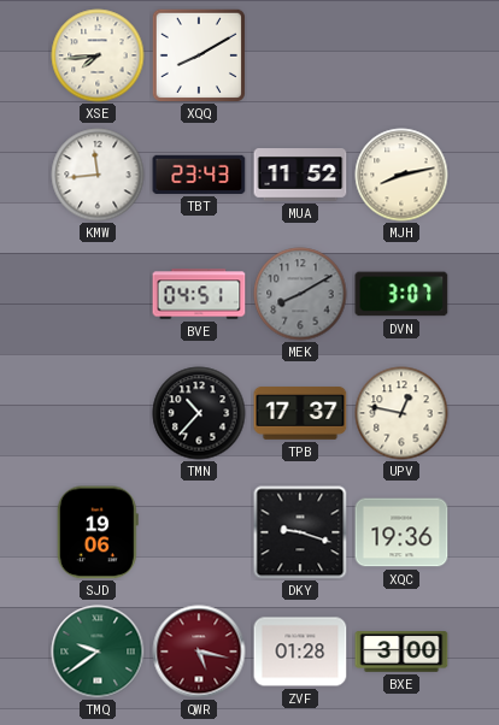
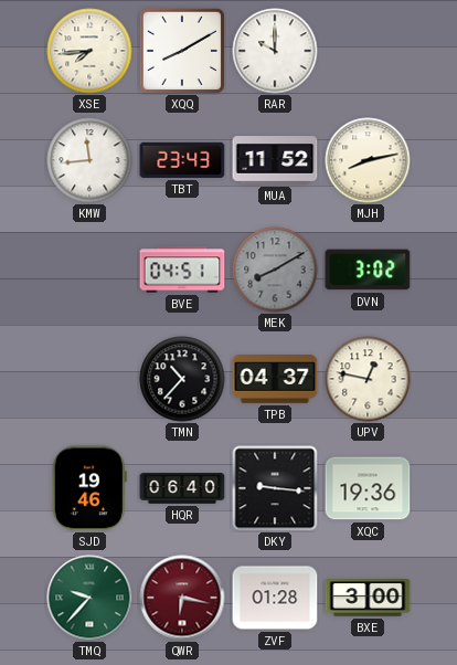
RAR: none -> 10:00 (275, 51)
DVN: 3:07 -> 3:02 (368, 270)
TPB: 17:37 -> 04:37 (275, 379)
SJD: 19:06 -> 19:46 (89, 488)
HQR: none -> 06:40 (182, 488)
DKY: 9:18 -> 9:16 (275, 488)
TMQ: 9:39 -> 9:37 (89, 598)
QWR: 5:17 -> 6:17 (182, 598)
